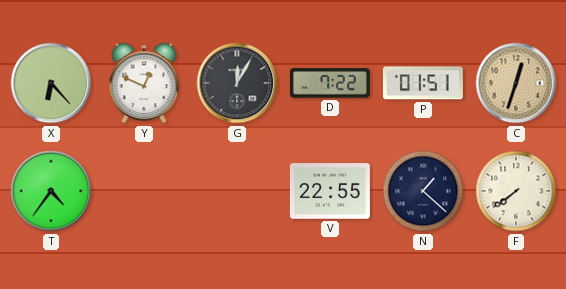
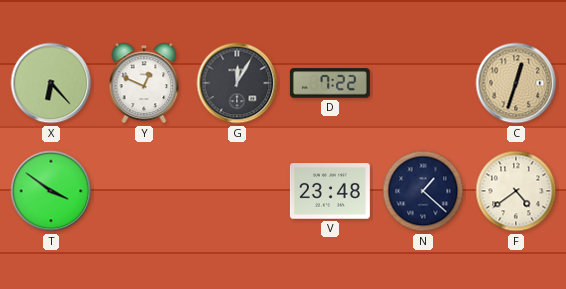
P: 01:51 -> none (423, 83)
T: 4:36 -> 3:51 (51, 191)
V: 22:55 -> 23:48 (330, 191)
F: 7:39 -> 4:39 (516, 191)
